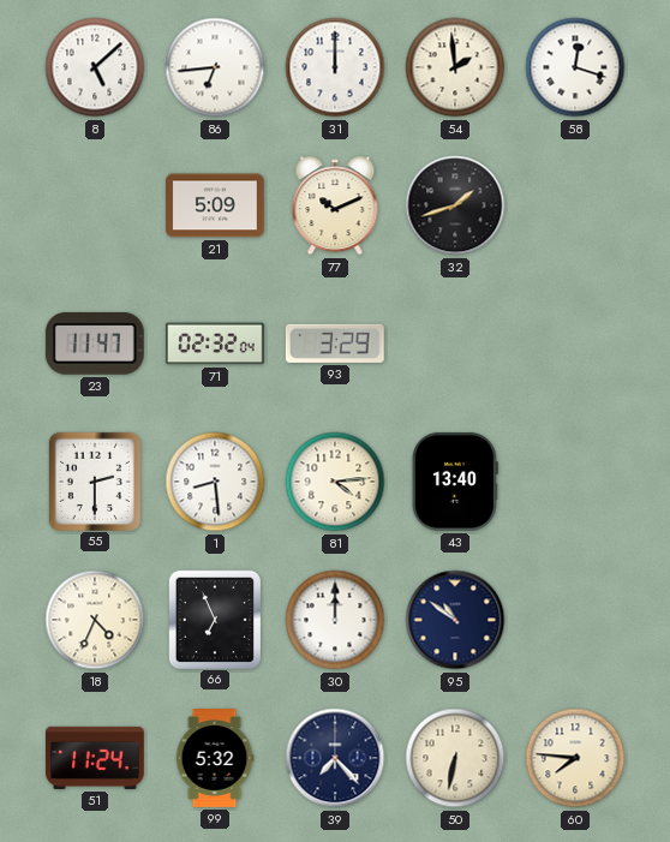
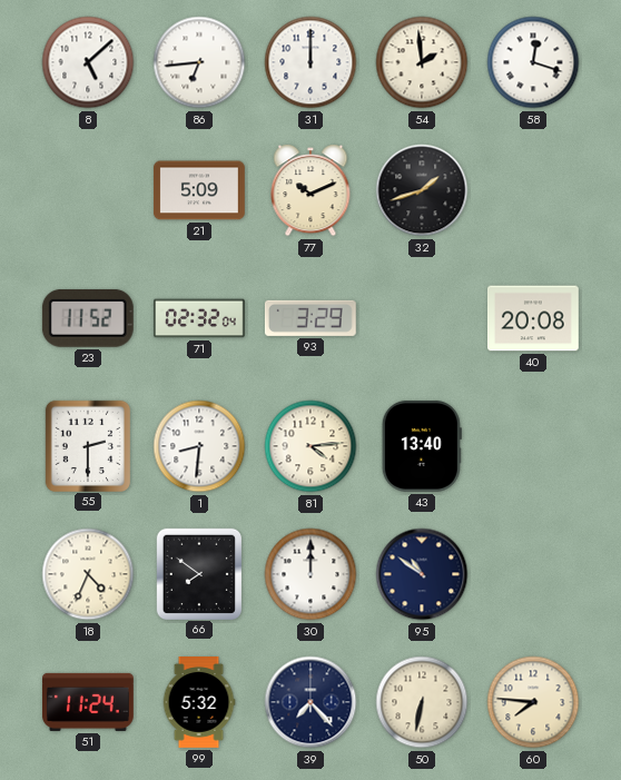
23: 11:47 -> 11:52 (88, 318)
40: none -> 20:08 (534, 318)
1: 8:29 -> 8:31 (199, 446)
66: 6:56 -> 7:51 (198, 573)
